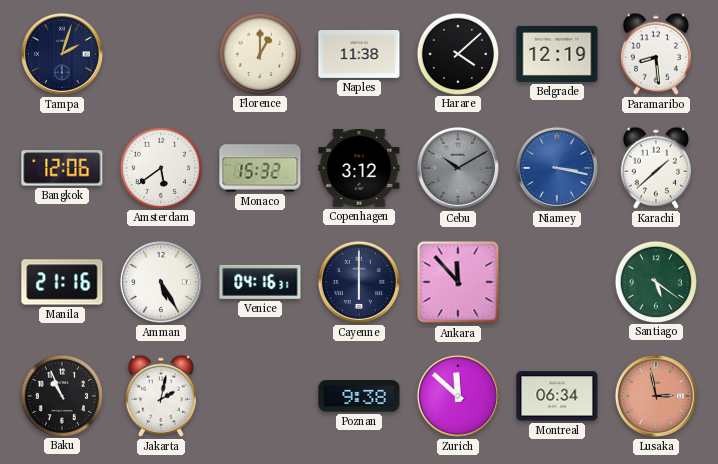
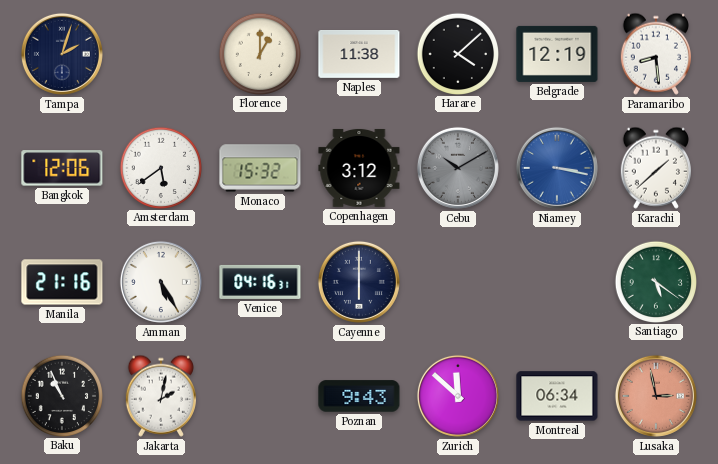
Ankara: 11:53 -> none (458, 282)
Poznan: 9:38 -> 9:43 (359, 396)
